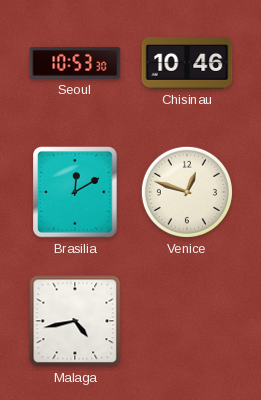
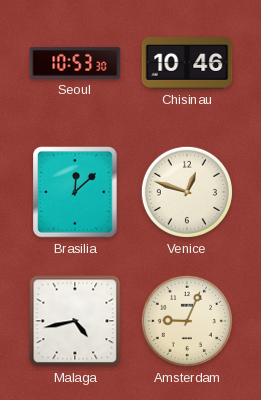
Brasilia: 12:10 -> 12:08 (75, 192)
Amsterdam: none -> 9:04 (187, 321)
